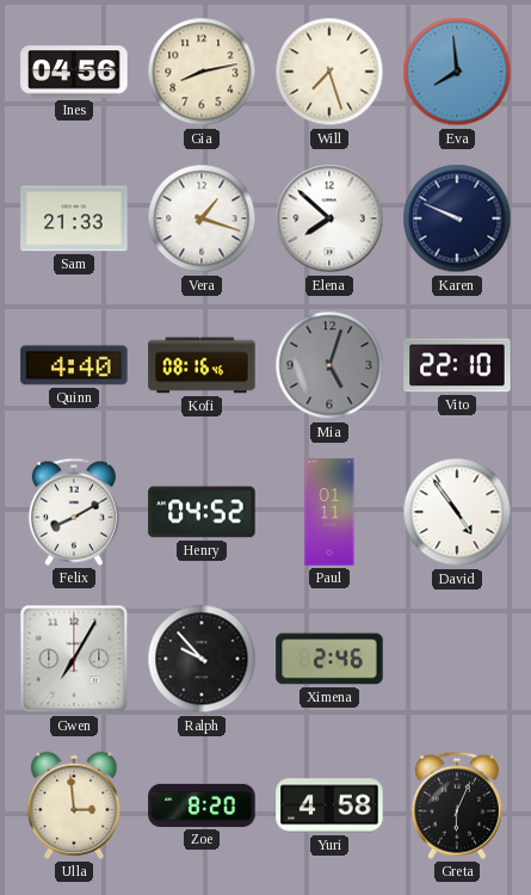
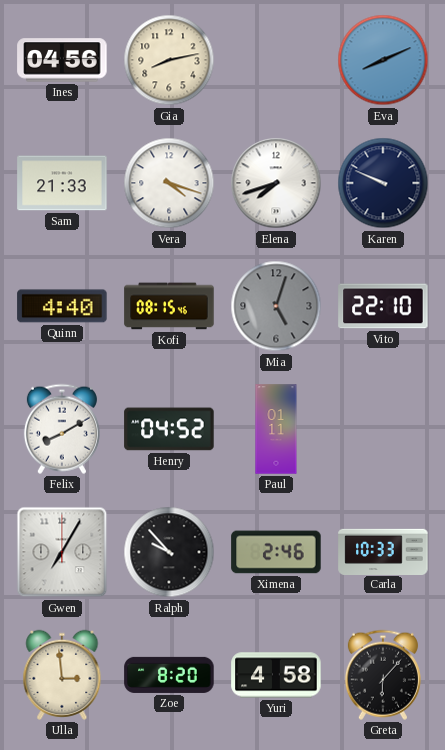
Will: 7:27 -> none (329, 72)
Eva: 7:59 -> 8:11 (383, 60)
Vera: 1:18 -> 4:18 (169, 183)
Elena: 7:52 -> 7:42 (276, 183)
Kofi: 08:16 -> 08:15 (169, 306)
David: 4:54 -> none (457, 512)
Carla: none -> 10:33 (383, 551)
Greta: 6:04 -> 6:07 (383, 675)
